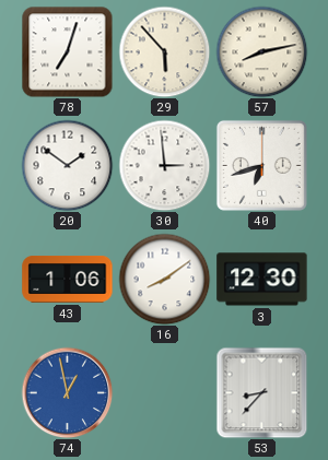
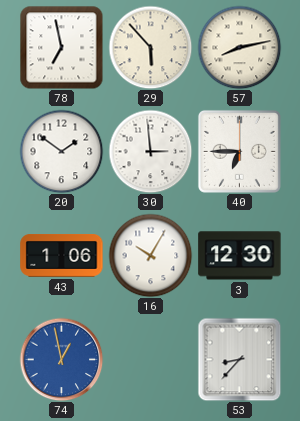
78: 7:03 -> 6:58 (61, 47)
40: 6:42 -> 6:45 (239, 151)
16: 8:09 -> 10:05 (150, 255)
